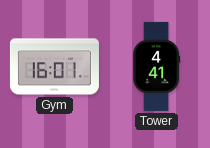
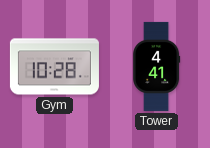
Gym: 16:01 -> 10:28 (54, 67)
